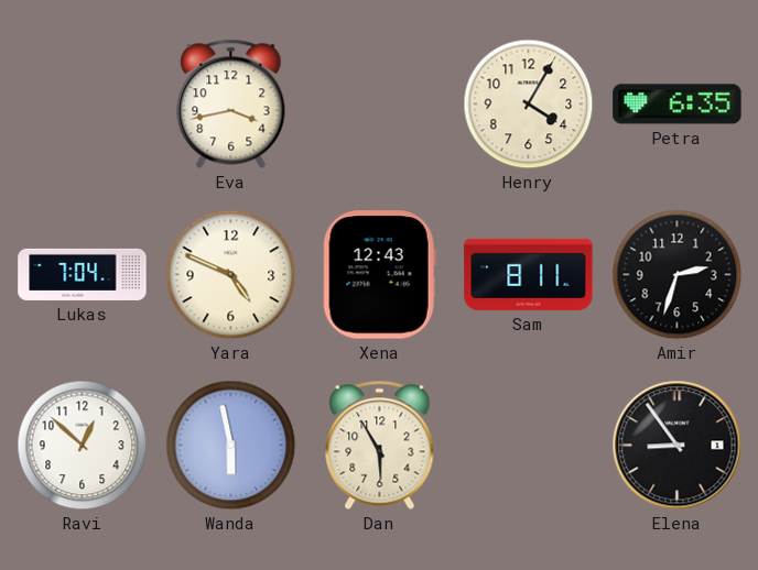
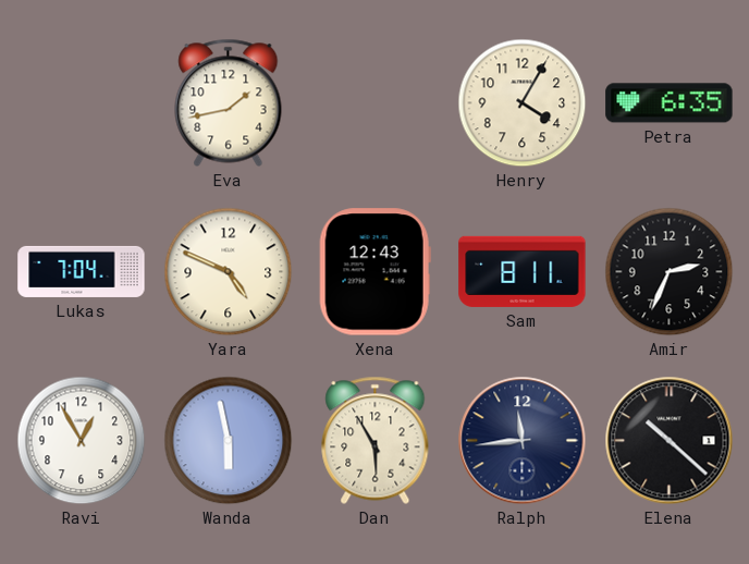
Eva: 3:43 -> 1:43 (229, 102)
Amir: 2:33 -> 2:34 (670, 272)
Ravi: 12:52 -> 12:55 (82, 441)
Ralph: none -> 11:44 (523, 441)
Elena: 8:54 -> 10:22 (670, 441)
